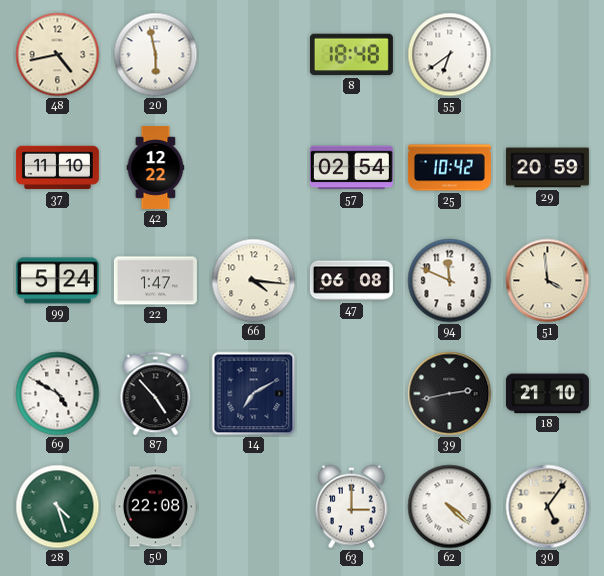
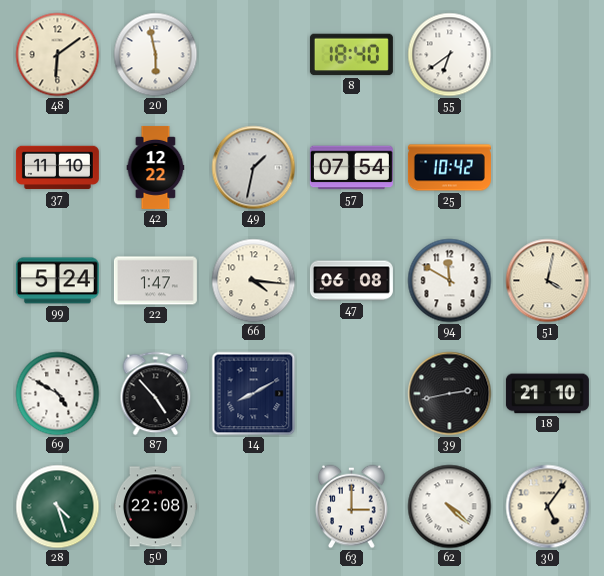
48: 4:43 -> 6:09 (58, 55)
8: 18:48 -> 18:40 (351, 55)
49: none -> 1:32 (254, 168)
57: 02:54 -> 07:54 (351, 168)
29: 20:59 -> none (547, 168)
94: 11:49 -> 11:50 (450, 281)
51: 3:59 -> 4:02 (548, 281)
14: 7:10 -> 8:10 (254, 394)
